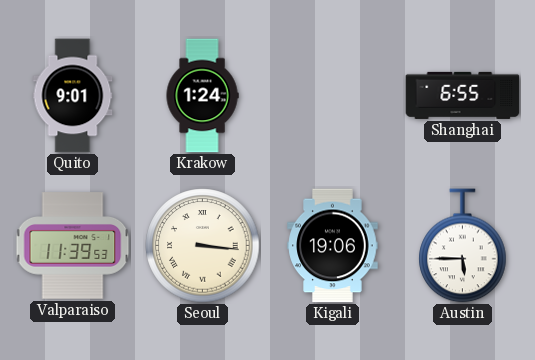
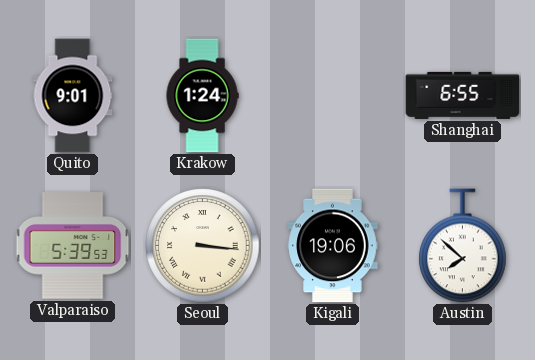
Valparaiso: 11:39 -> 5:39 (73, 246)
Austin: 5:45 -> 7:52 (463, 246)
